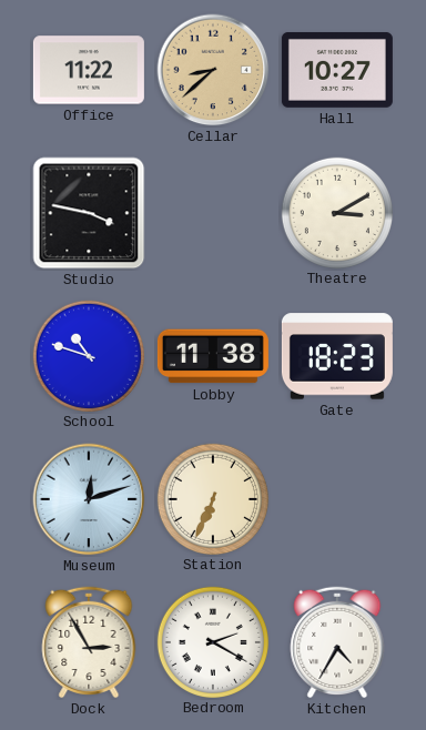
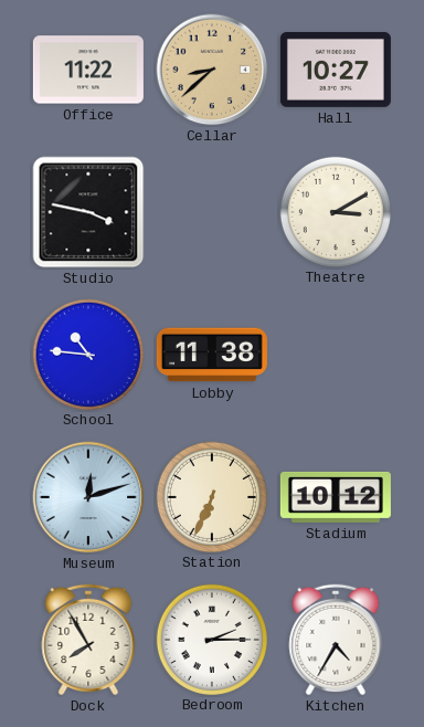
School: 10:48 -> 10:46 (87, 354)
Gate: 18:23 -> none (337, 356)
Stadium: none -> 10:12 (336, 497)
Dock: 2:55 -> 7:55 (88, 640)
Bedroom: 2:20 -> 2:15 (211, 639)
